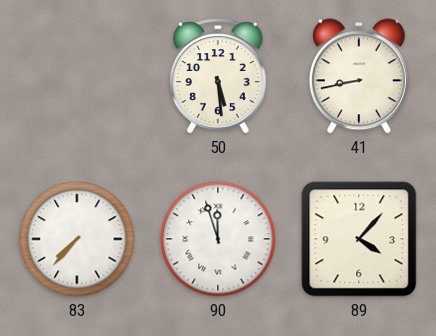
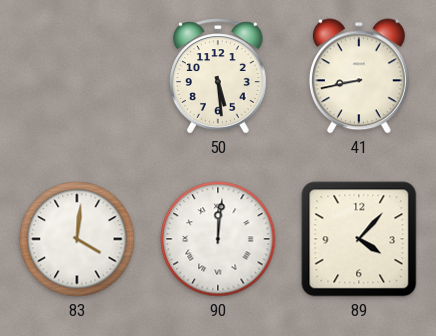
83: 7:37 -> 4:01 (77, 239)
90: 11:57 -> 12:01 (218, 239)
